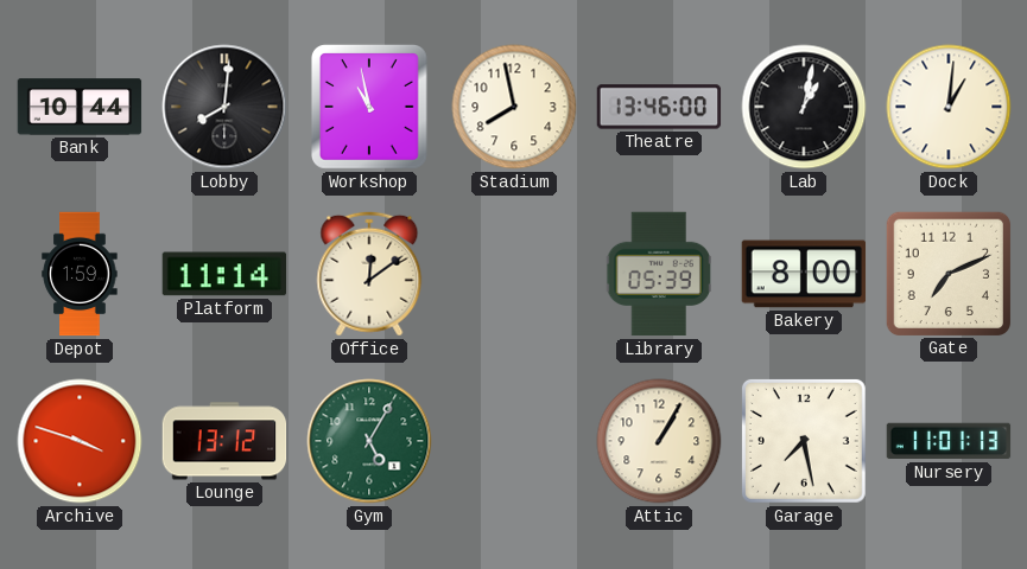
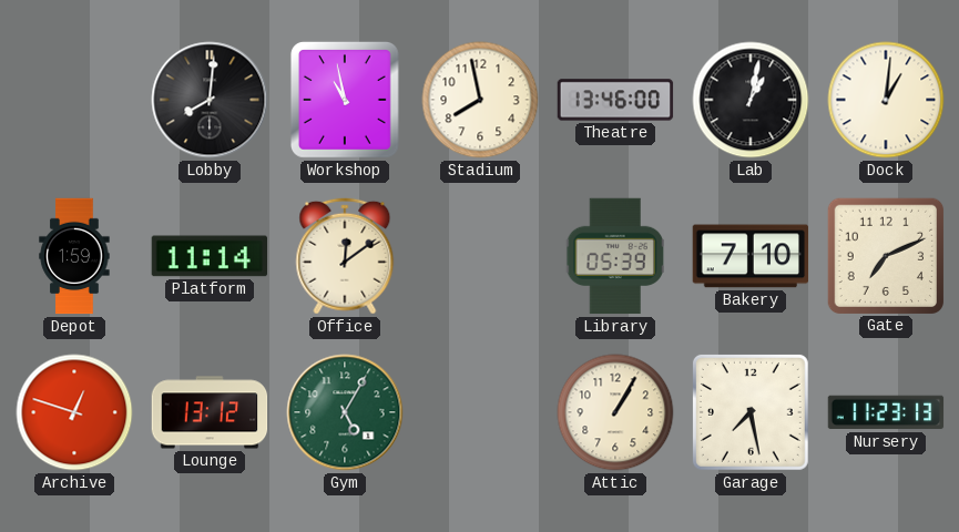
Bank: 10:44 -> none (80, 107)
Bakery: 8:00 -> 7:10 (751, 256)
Archive: 3:48 -> 12:48 (74, 412)
Nursery: 11:01 -> 11:23 (886, 412)
